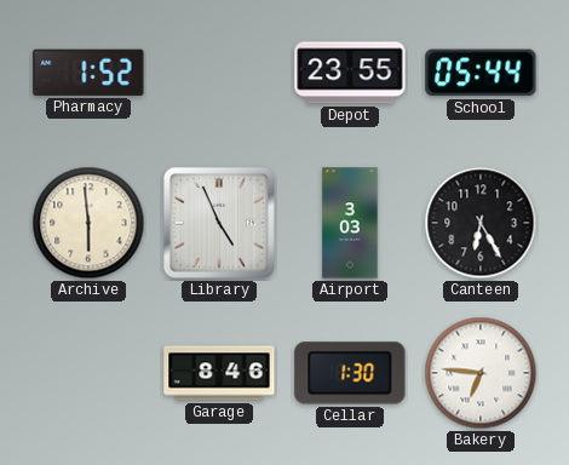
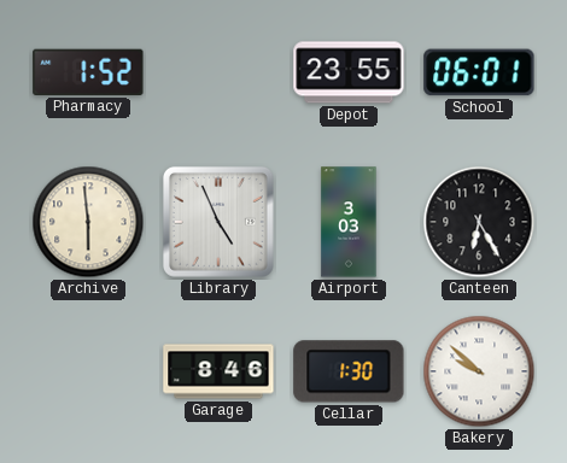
School: 05:44 -> 06:01 (479, 72)
Bakery: 6:46 -> 9:52 (479, 371)
